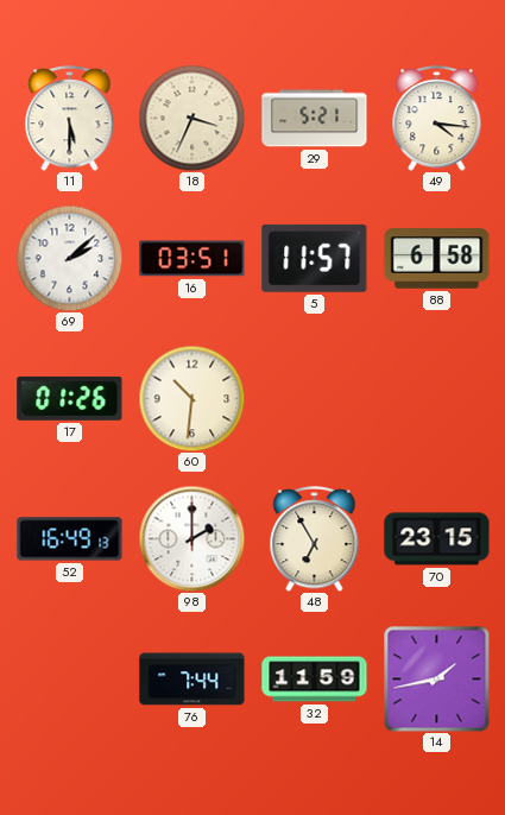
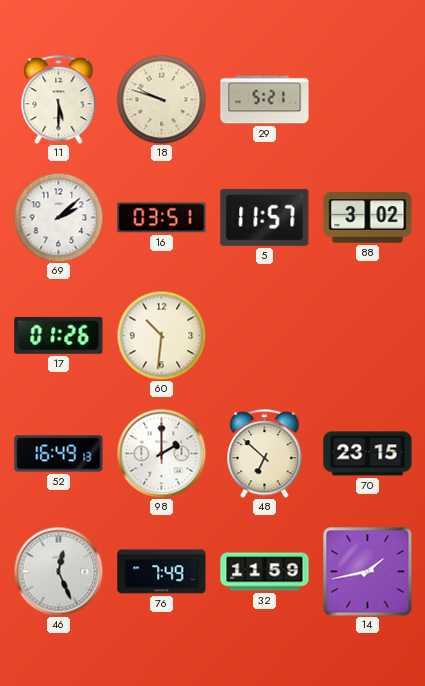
18: 3:34 -> 9:48 (161, 99)
49: 4:16 -> none (437, 119)
88: 6:58 -> 3:02 (368, 218)
48: 6:55 -> 6:52 (265, 454)
46: none -> 12:26 (58, 571)
76: 7:44 -> 7:49 (162, 572)
